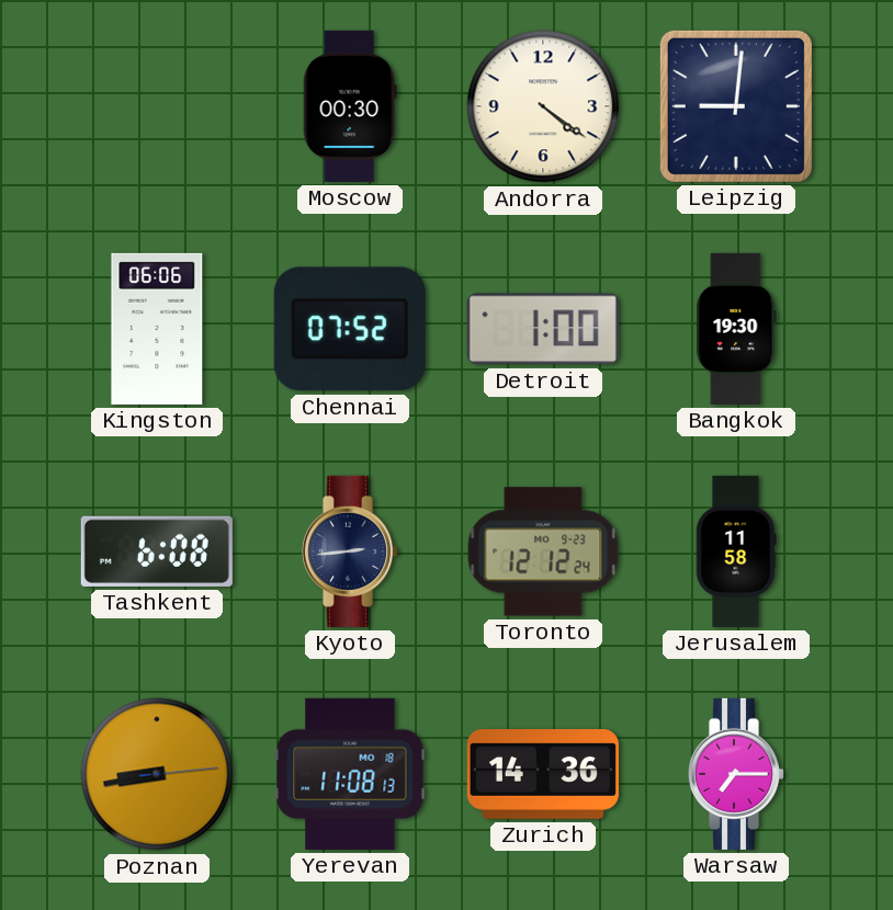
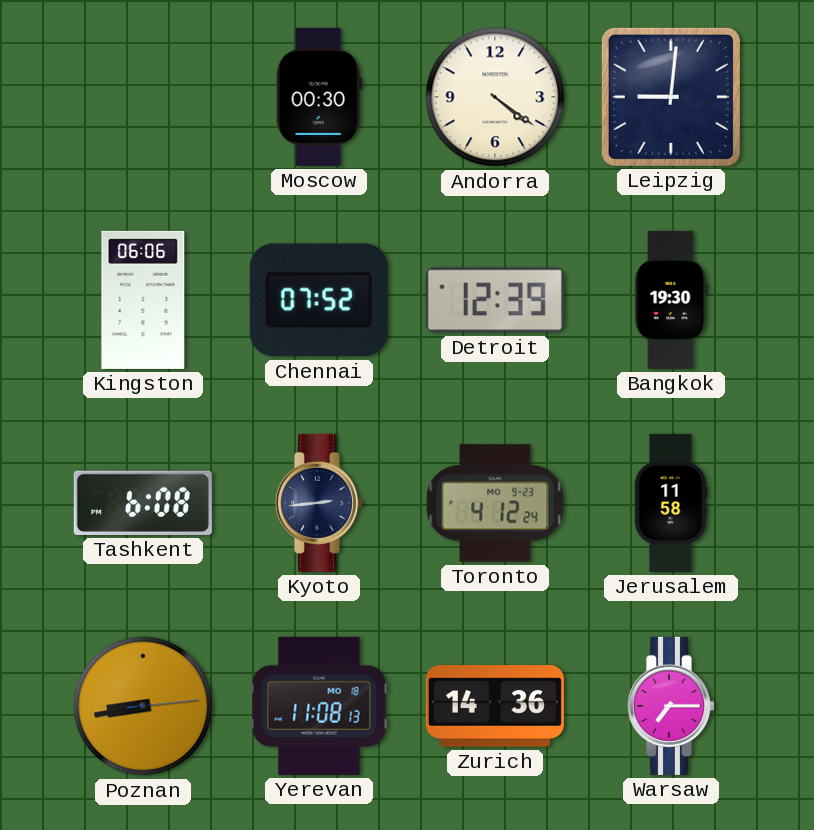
Detroit: 1:00 -> 12:39 (495, 300)
Toronto: 12:12 -> 4:12 (495, 503)
